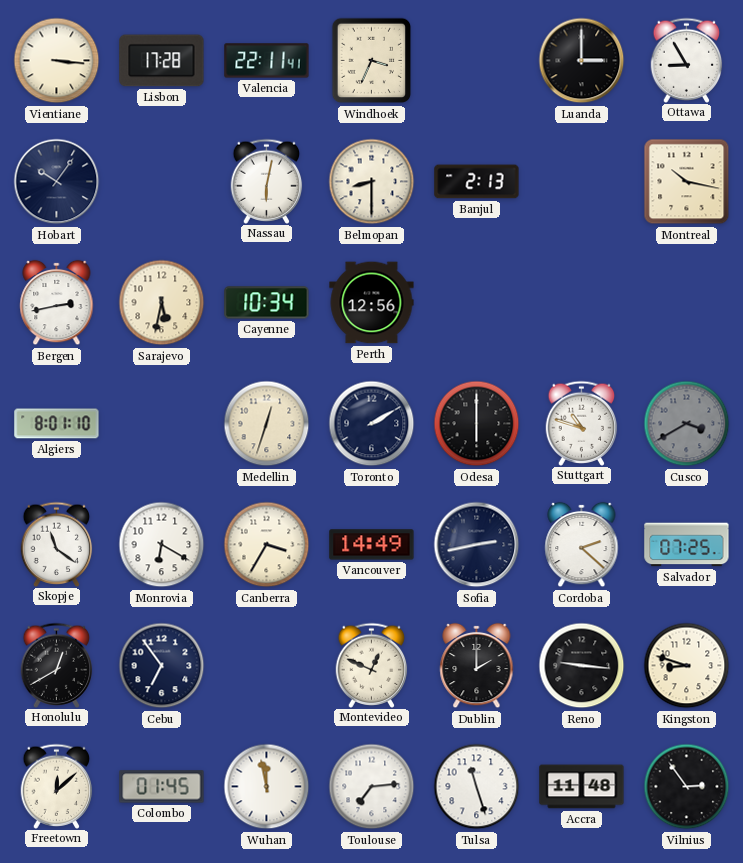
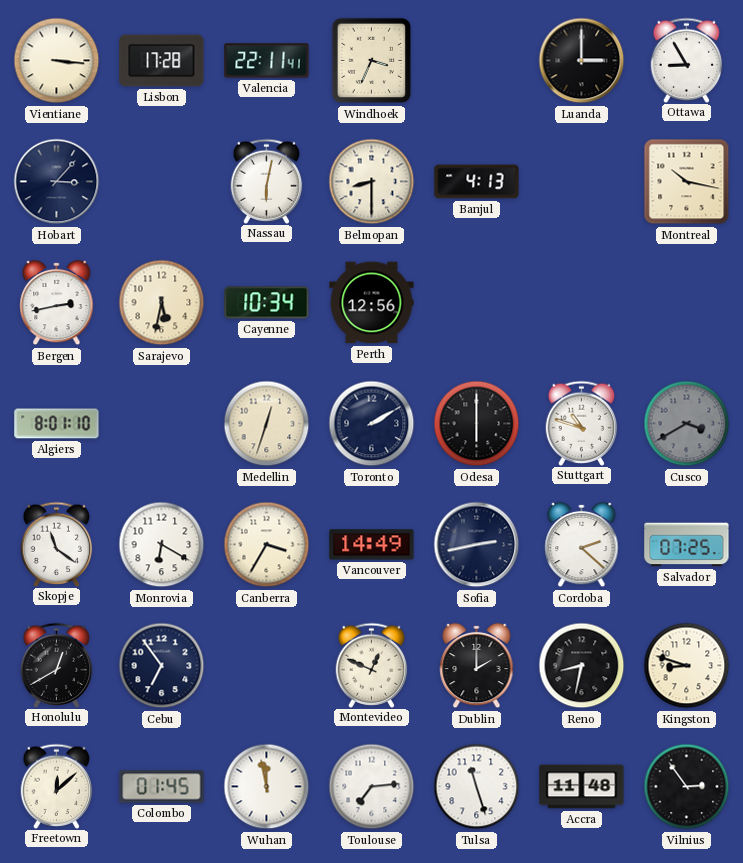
Hobart: 10:06 -> 3:07 (57, 182)
Banjul: 2:13 -> 4:13 (477, 182)
Reno: 9:16 -> 8:32 (582, 666)
